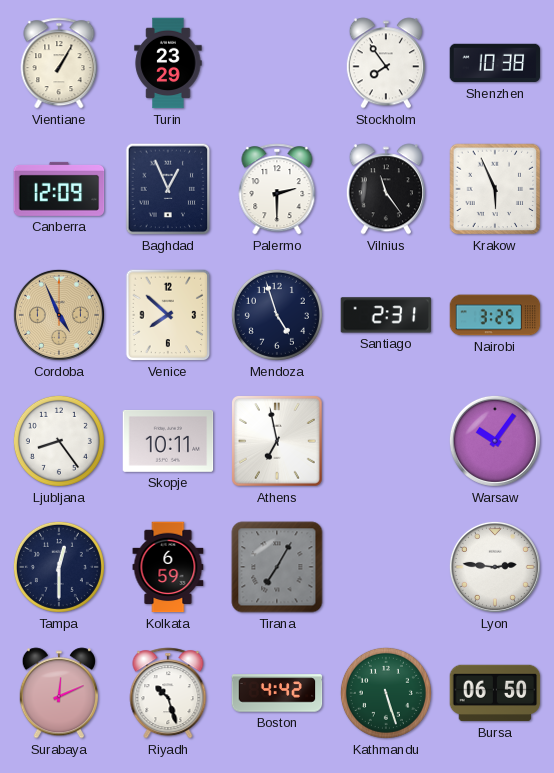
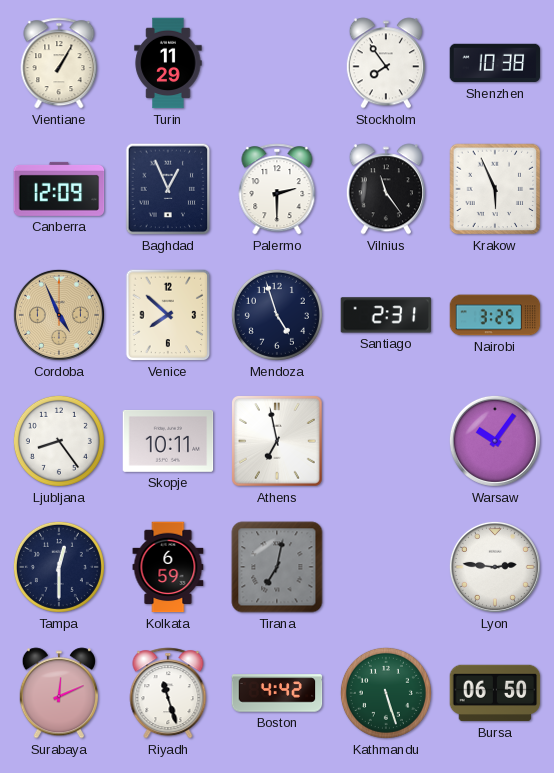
Turin: 23:29 -> 11:29 (168, 63)
Tirana: 7:05 -> 7:02 (277, 567)
Riyadh: 10:27 -> 11:27 (168, 693)
